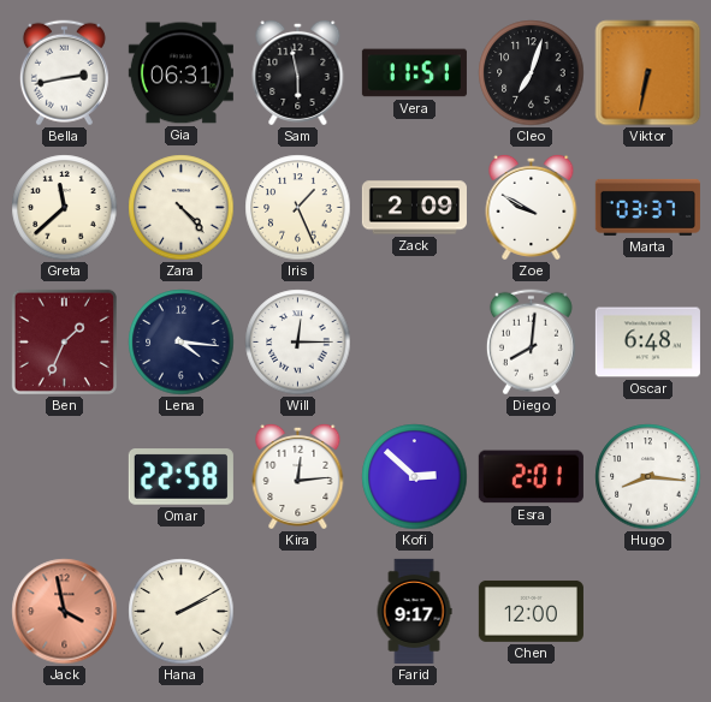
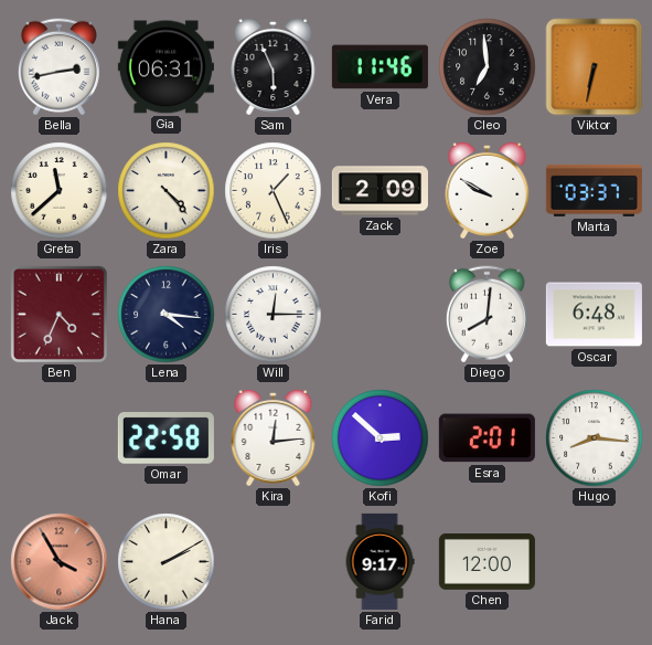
Sam: 5:58 -> 5:56 (274, 66)
Vera: 11:51 -> 11:46 (380, 67)
Cleo: 7:03 -> 6:59 (488, 67)
Ben: 1:34 -> 4:34 (58, 314)
Jack: 3:58 -> 3:55 (60, 562)
